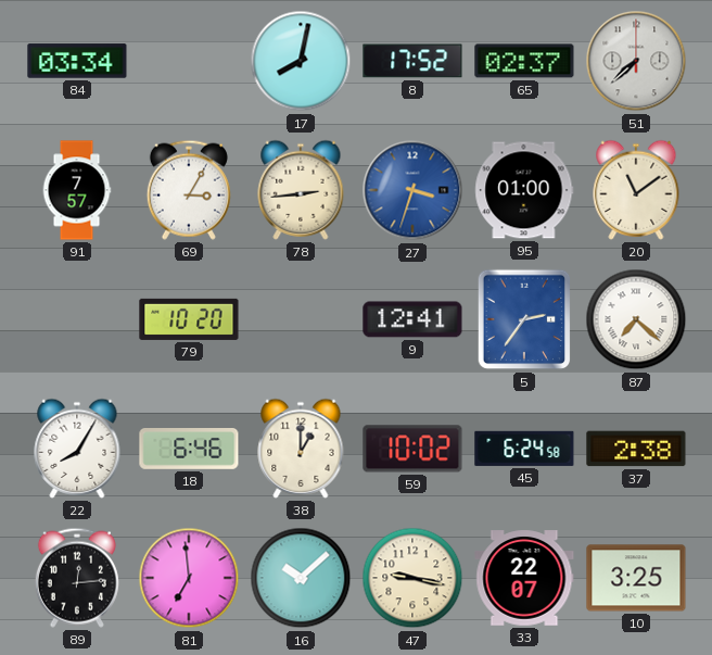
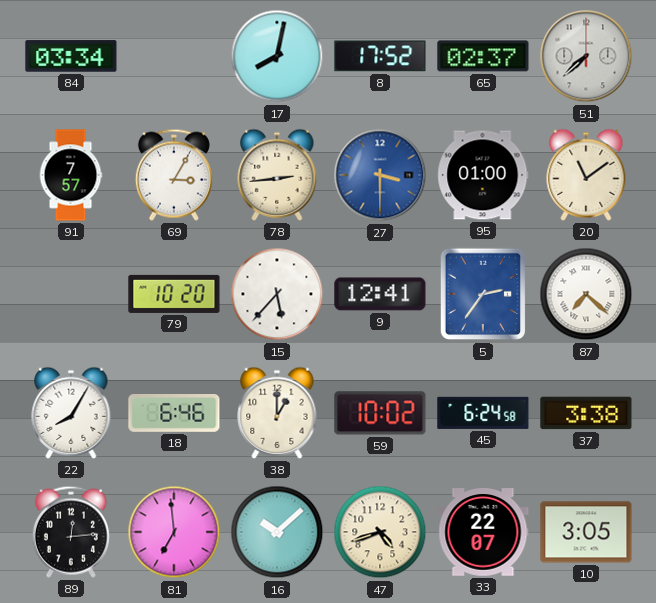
27: 3:33 -> 3:30 (380, 175)
15: none -> 5:37 (277, 294)
37: 2:38 -> 3:38 (586, 413)
47: 9:17 -> 4:42 (380, 532)
10: 3:25 -> 3:05 (586, 532)
